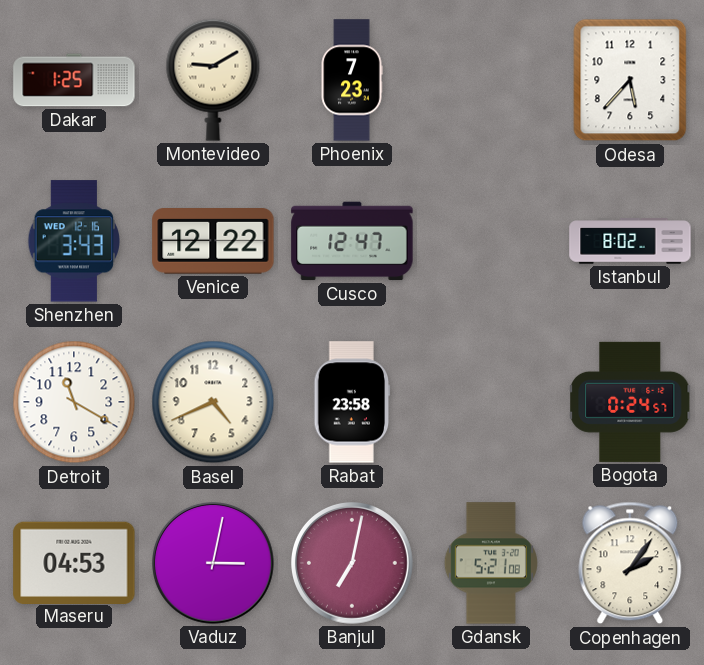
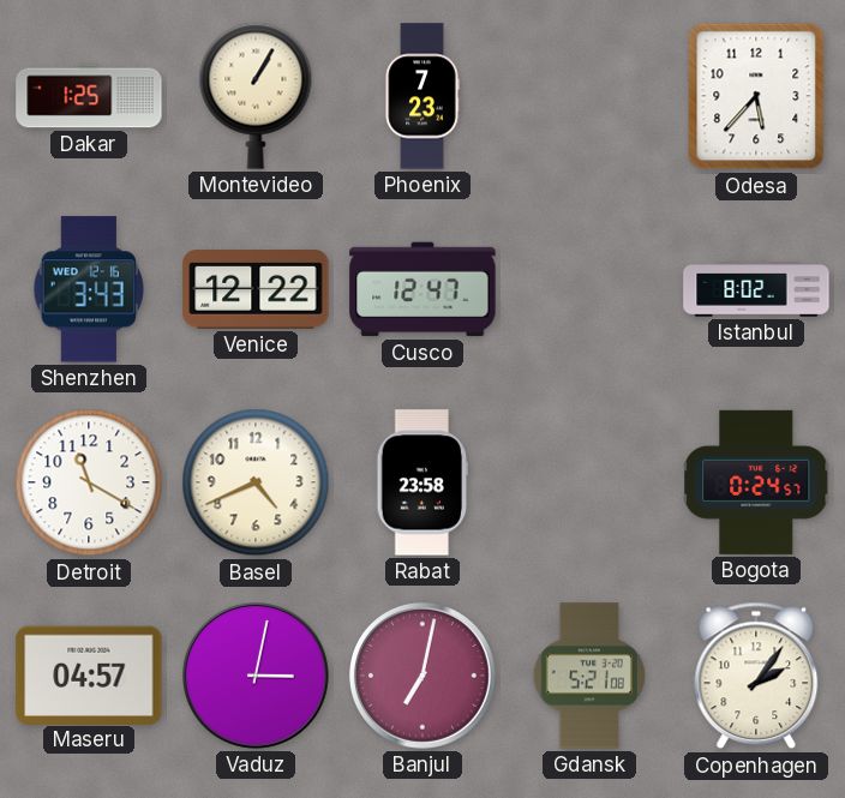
Montevideo: 9:10 -> 1:05 (256, 96)
Maseru: 04:53 -> 04:57 (89, 674)
